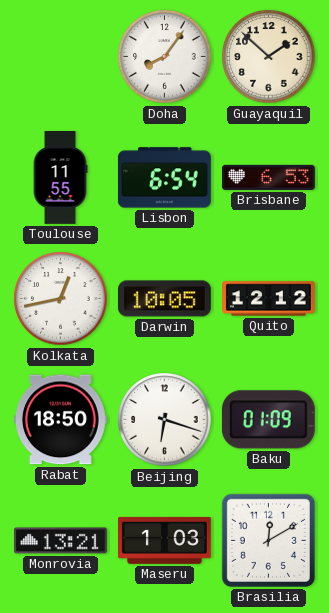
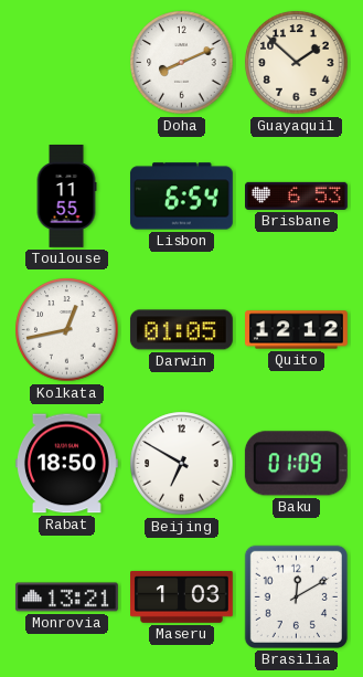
Doha: 8:06 -> 8:11 (182, 63)
Darwin: 10:05 -> 01:05 (181, 330)
Beijing: 6:18 -> 6:50 (182, 464)
